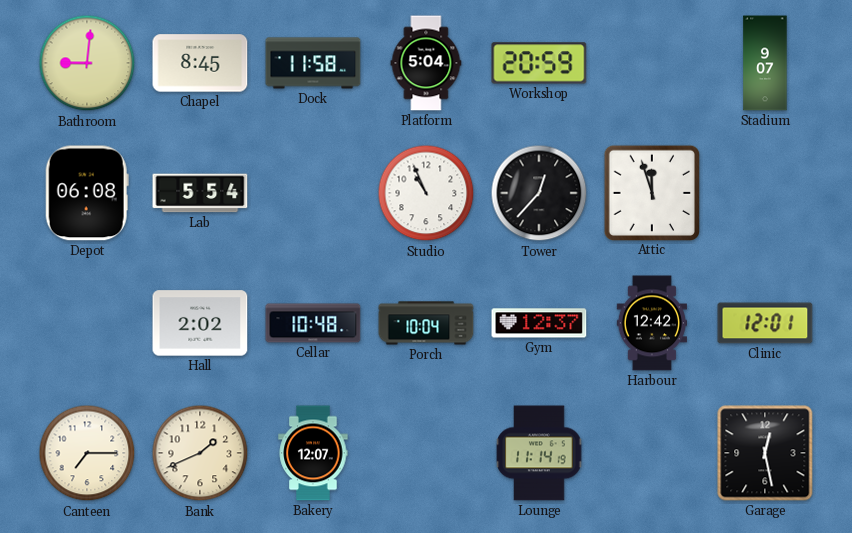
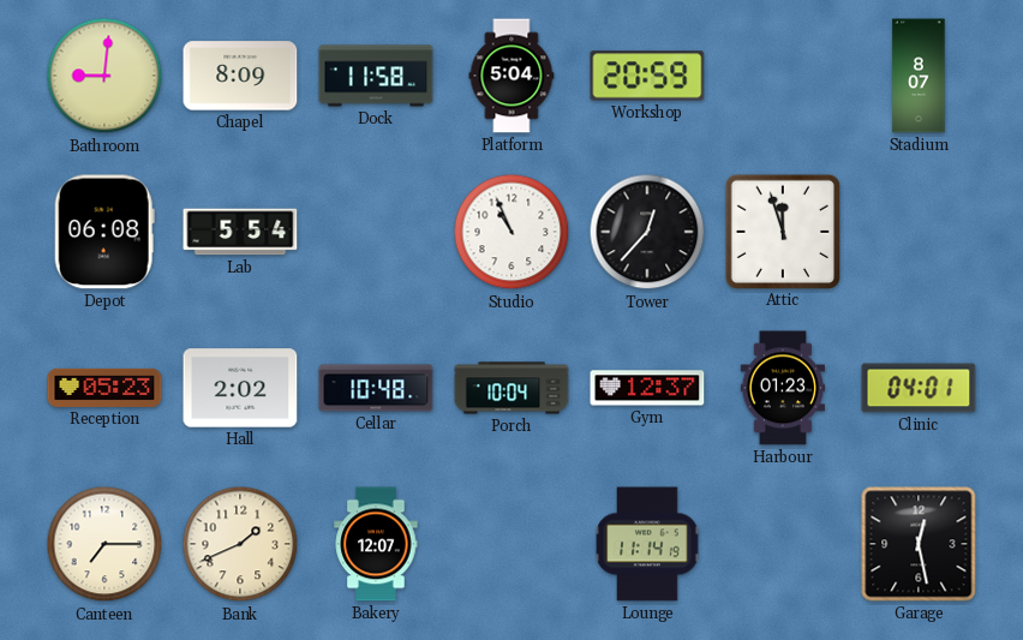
Chapel: 8:45 -> 8:09 (240, 76)
Stadium: 9:07 -> 8:07 (919, 76)
Reception: none -> 05:23 (104, 388)
Harbour: 12:42 -> 01:23 (782, 388)
Clinic: 12:01 -> 04:01 (919, 388)
